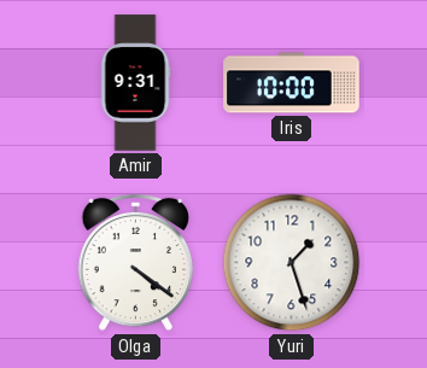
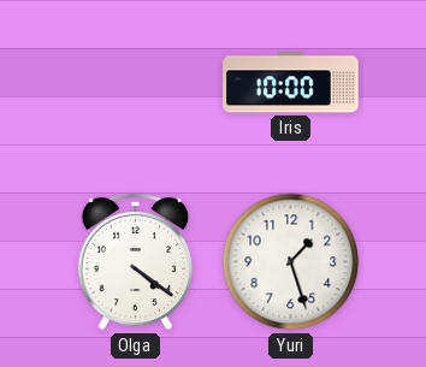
Amir: 9:31 -> none (135, 83)
